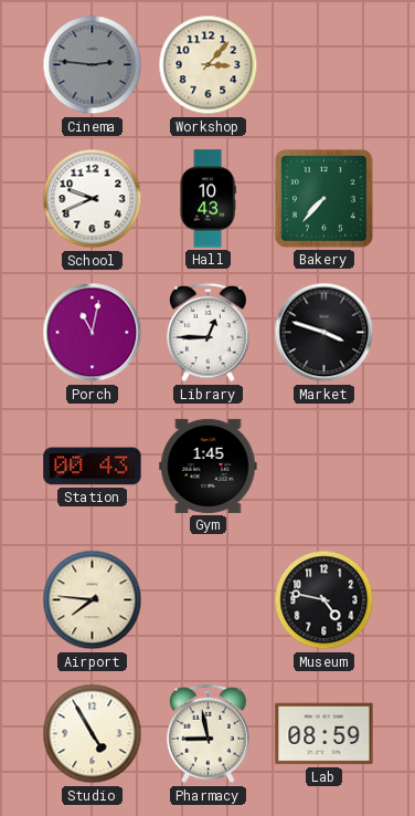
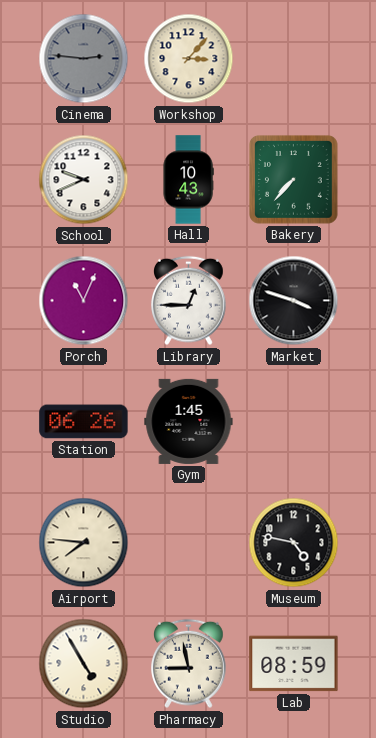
Porch: 11:02 -> 11:04 (84, 301)
Station: 00:43 -> 06:26 (84, 422)
